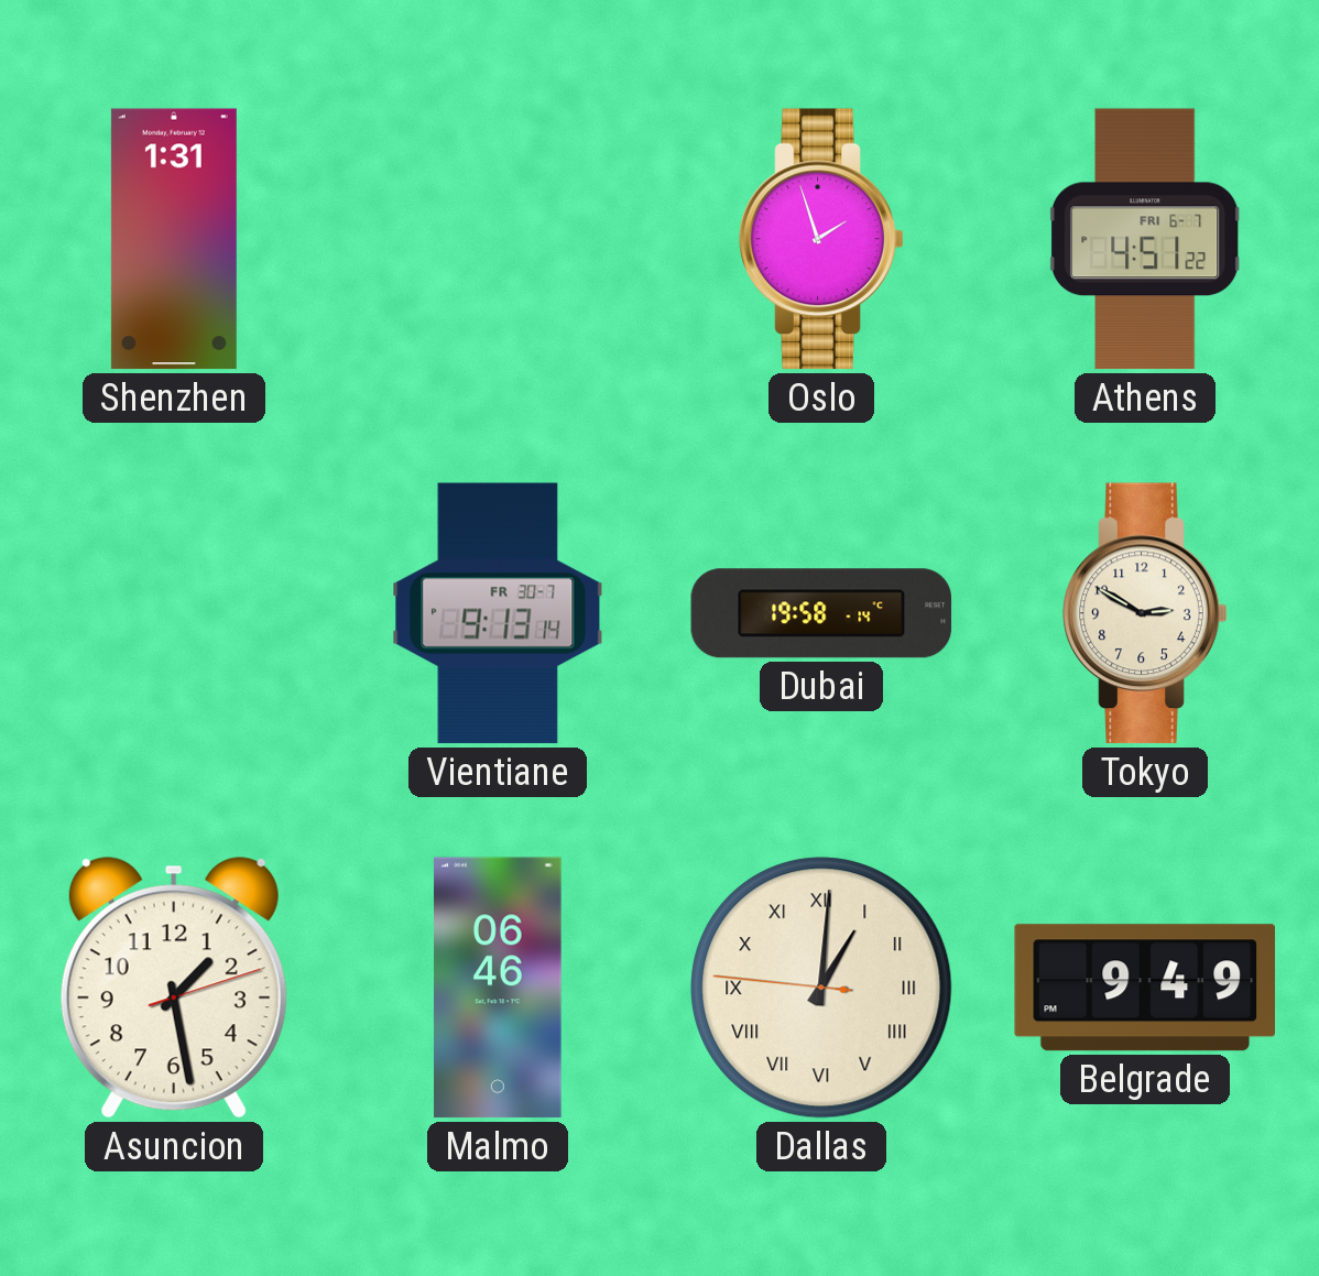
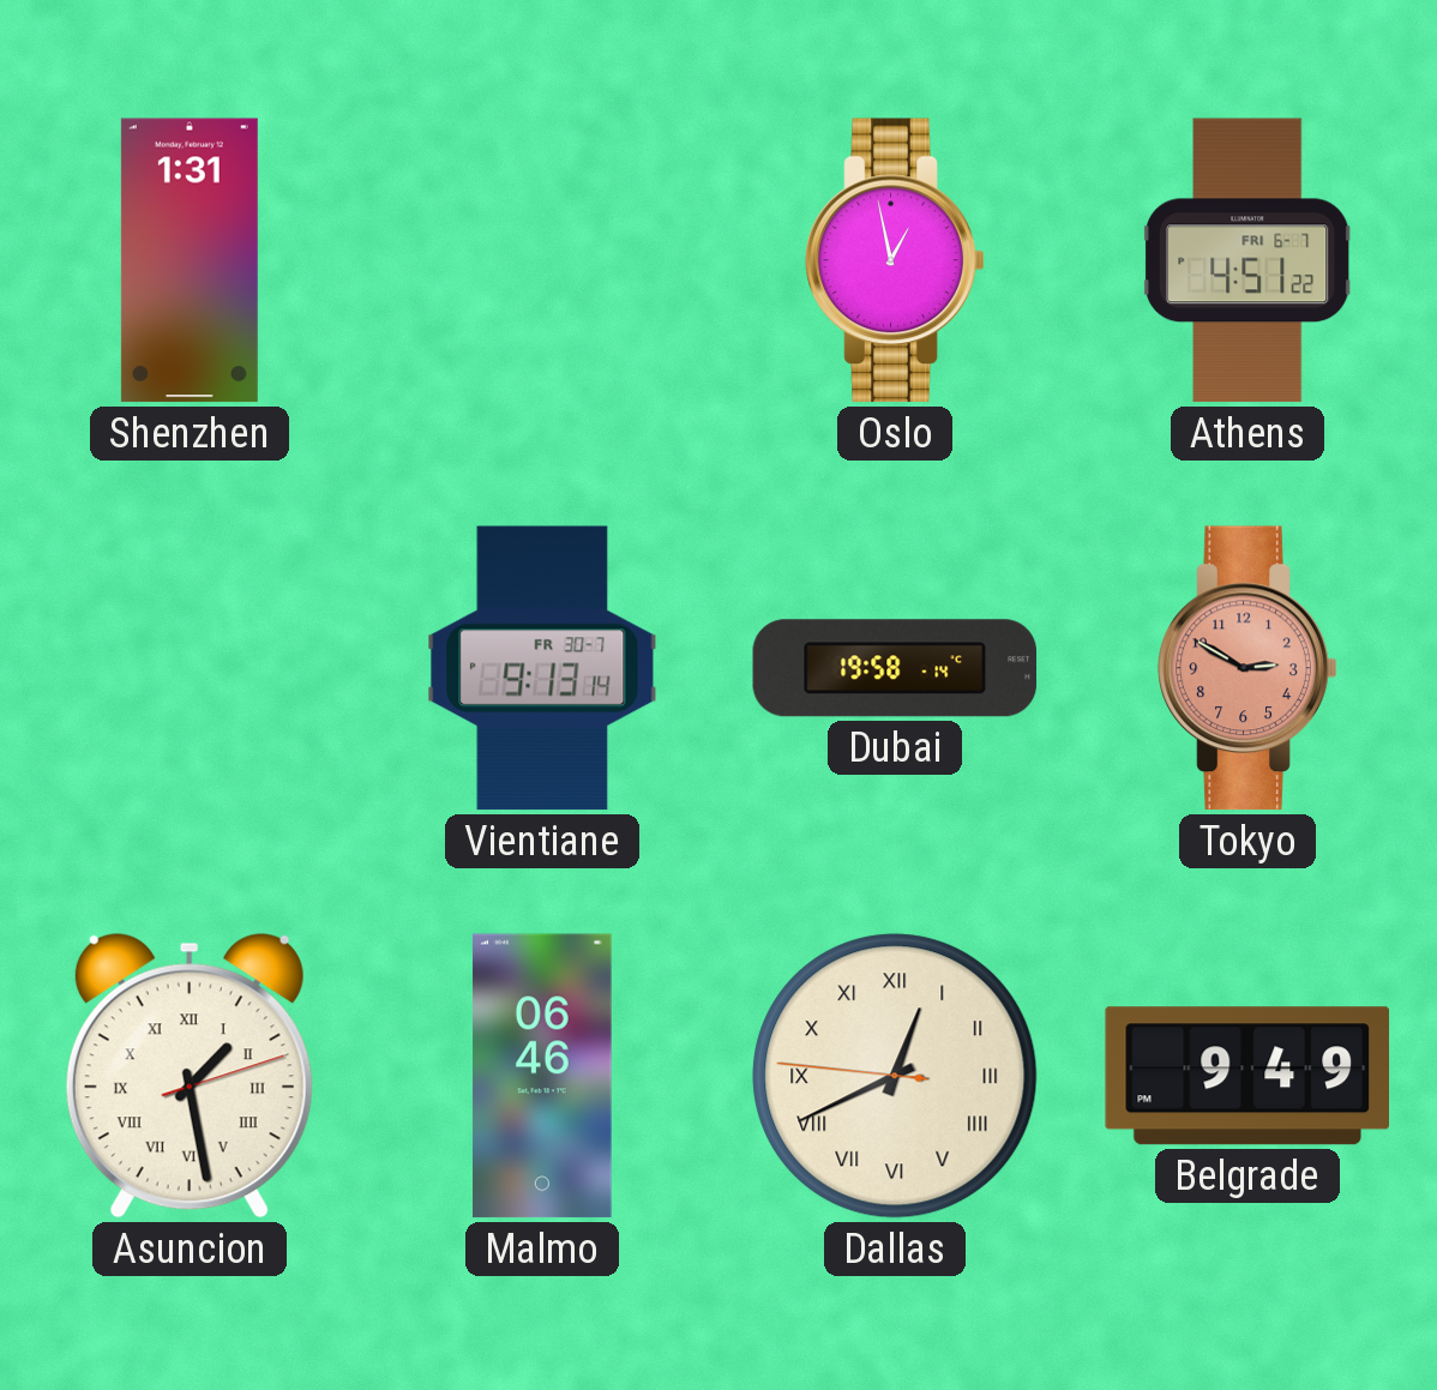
Oslo: 1:57 -> 12:58 (895, 260)
Tokyo dial: cream -> salmon (1247, 668)
Asuncion numerals: Arabic -> Roman (190, 1076)
Dallas: 1:00 -> 12:40 (895, 1076)
